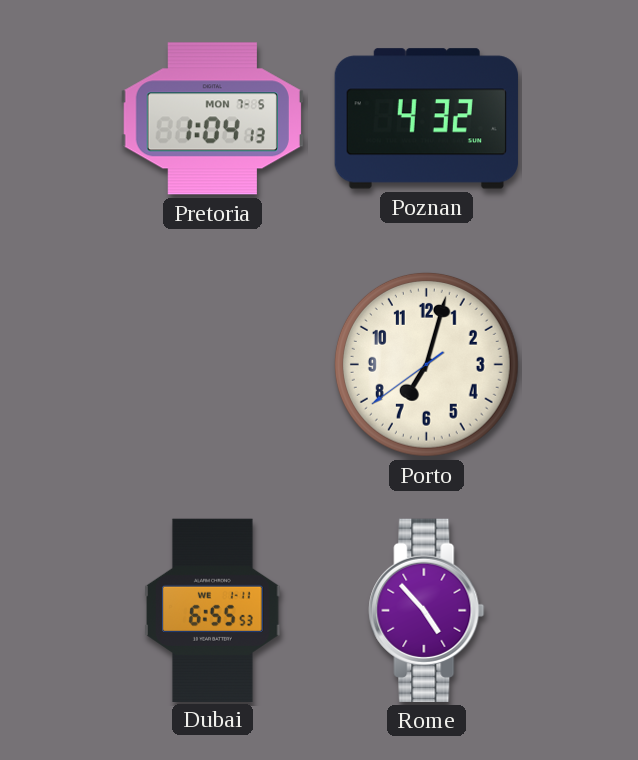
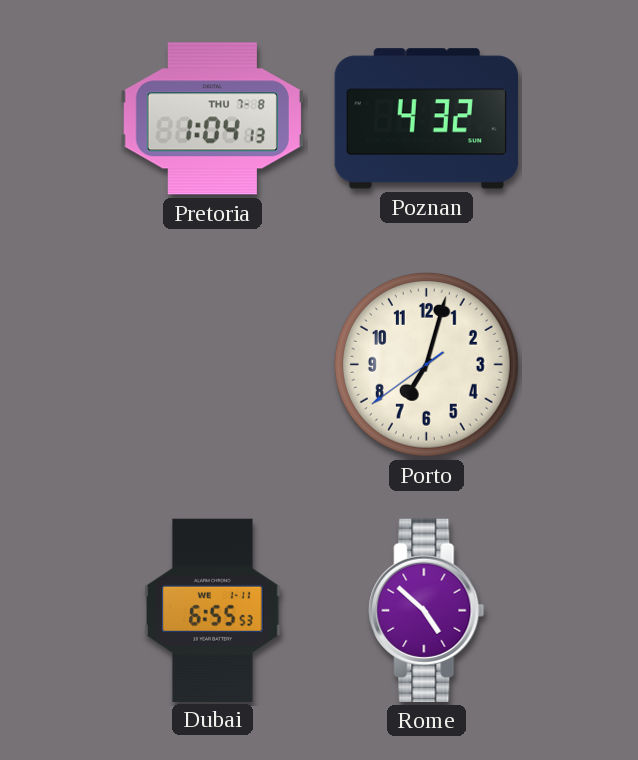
Pretoria date: MON 7-5 -> THU 7-8 (212, 119)
Rome: 4:53 -> 4:52 (427, 610)
